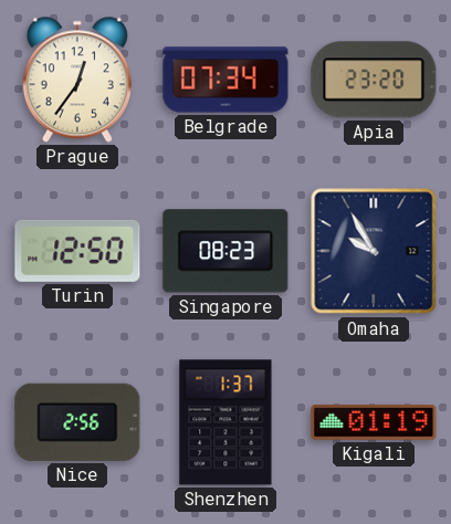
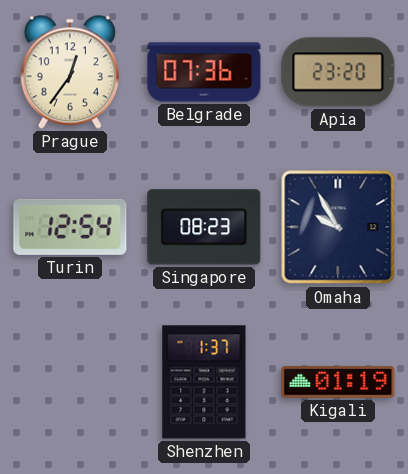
Belgrade: 07:34 -> 07:36 (204, 72)
Turin: 12:50 -> 12:54 (70, 227)
Nice: 2:56 -> none (77, 422)
